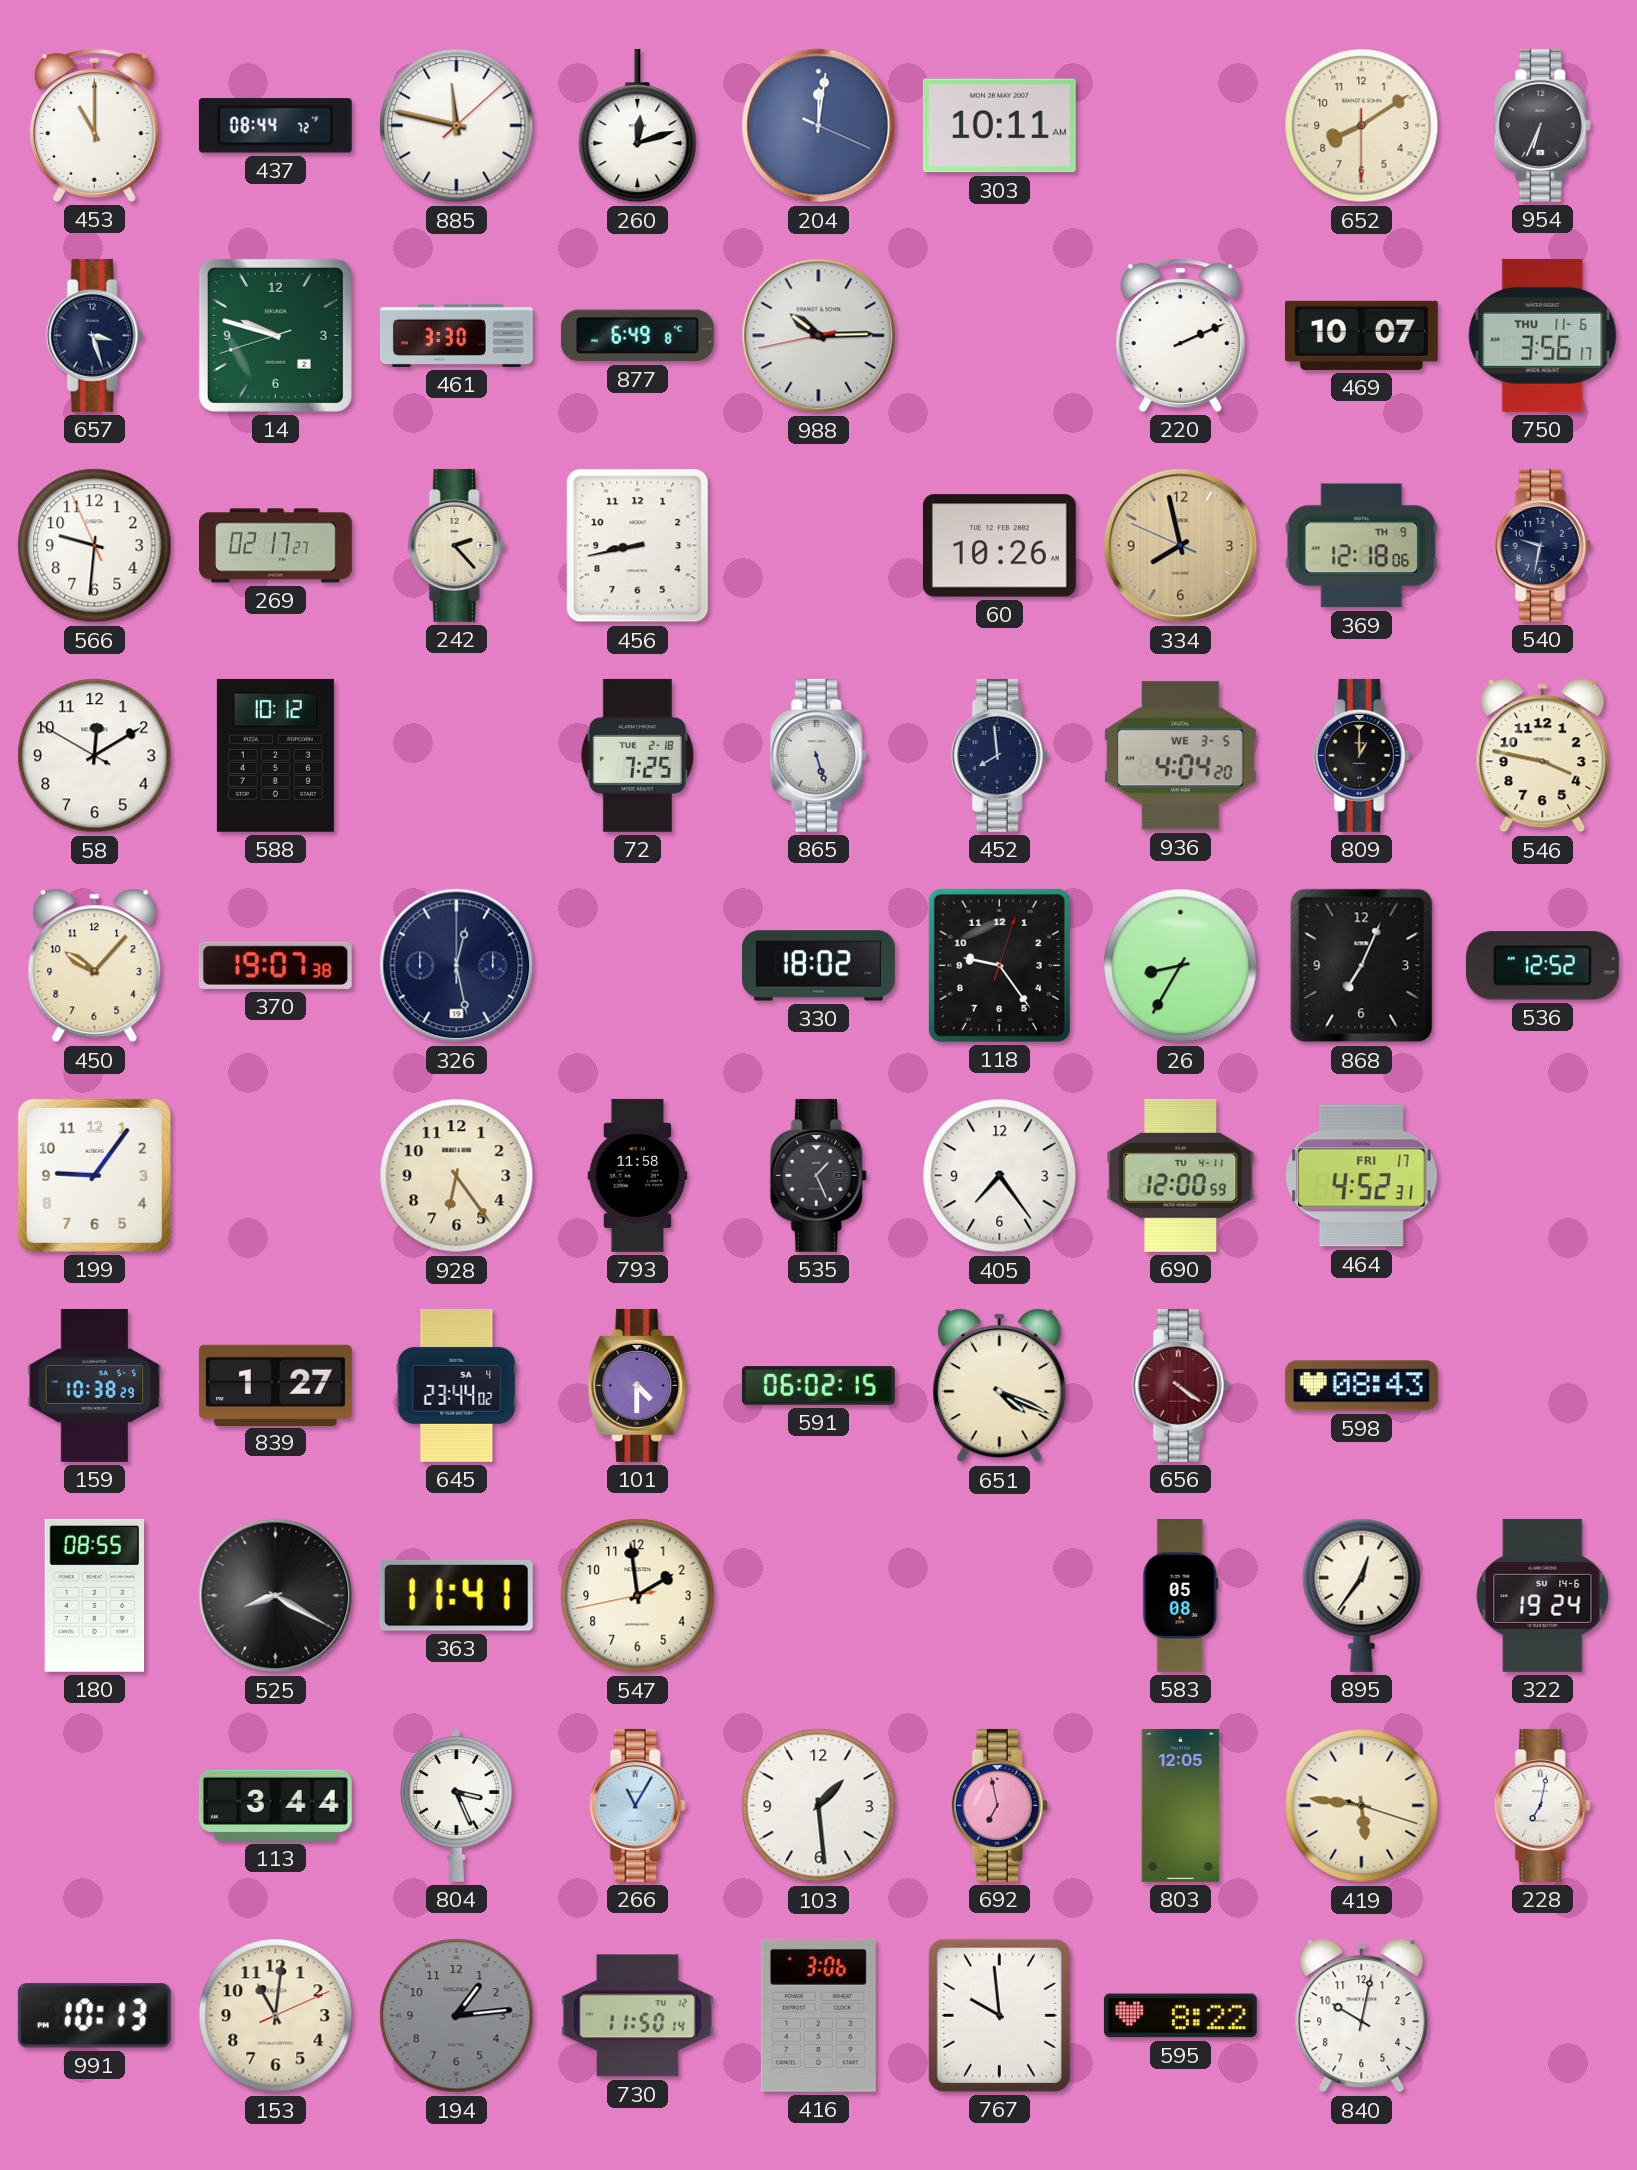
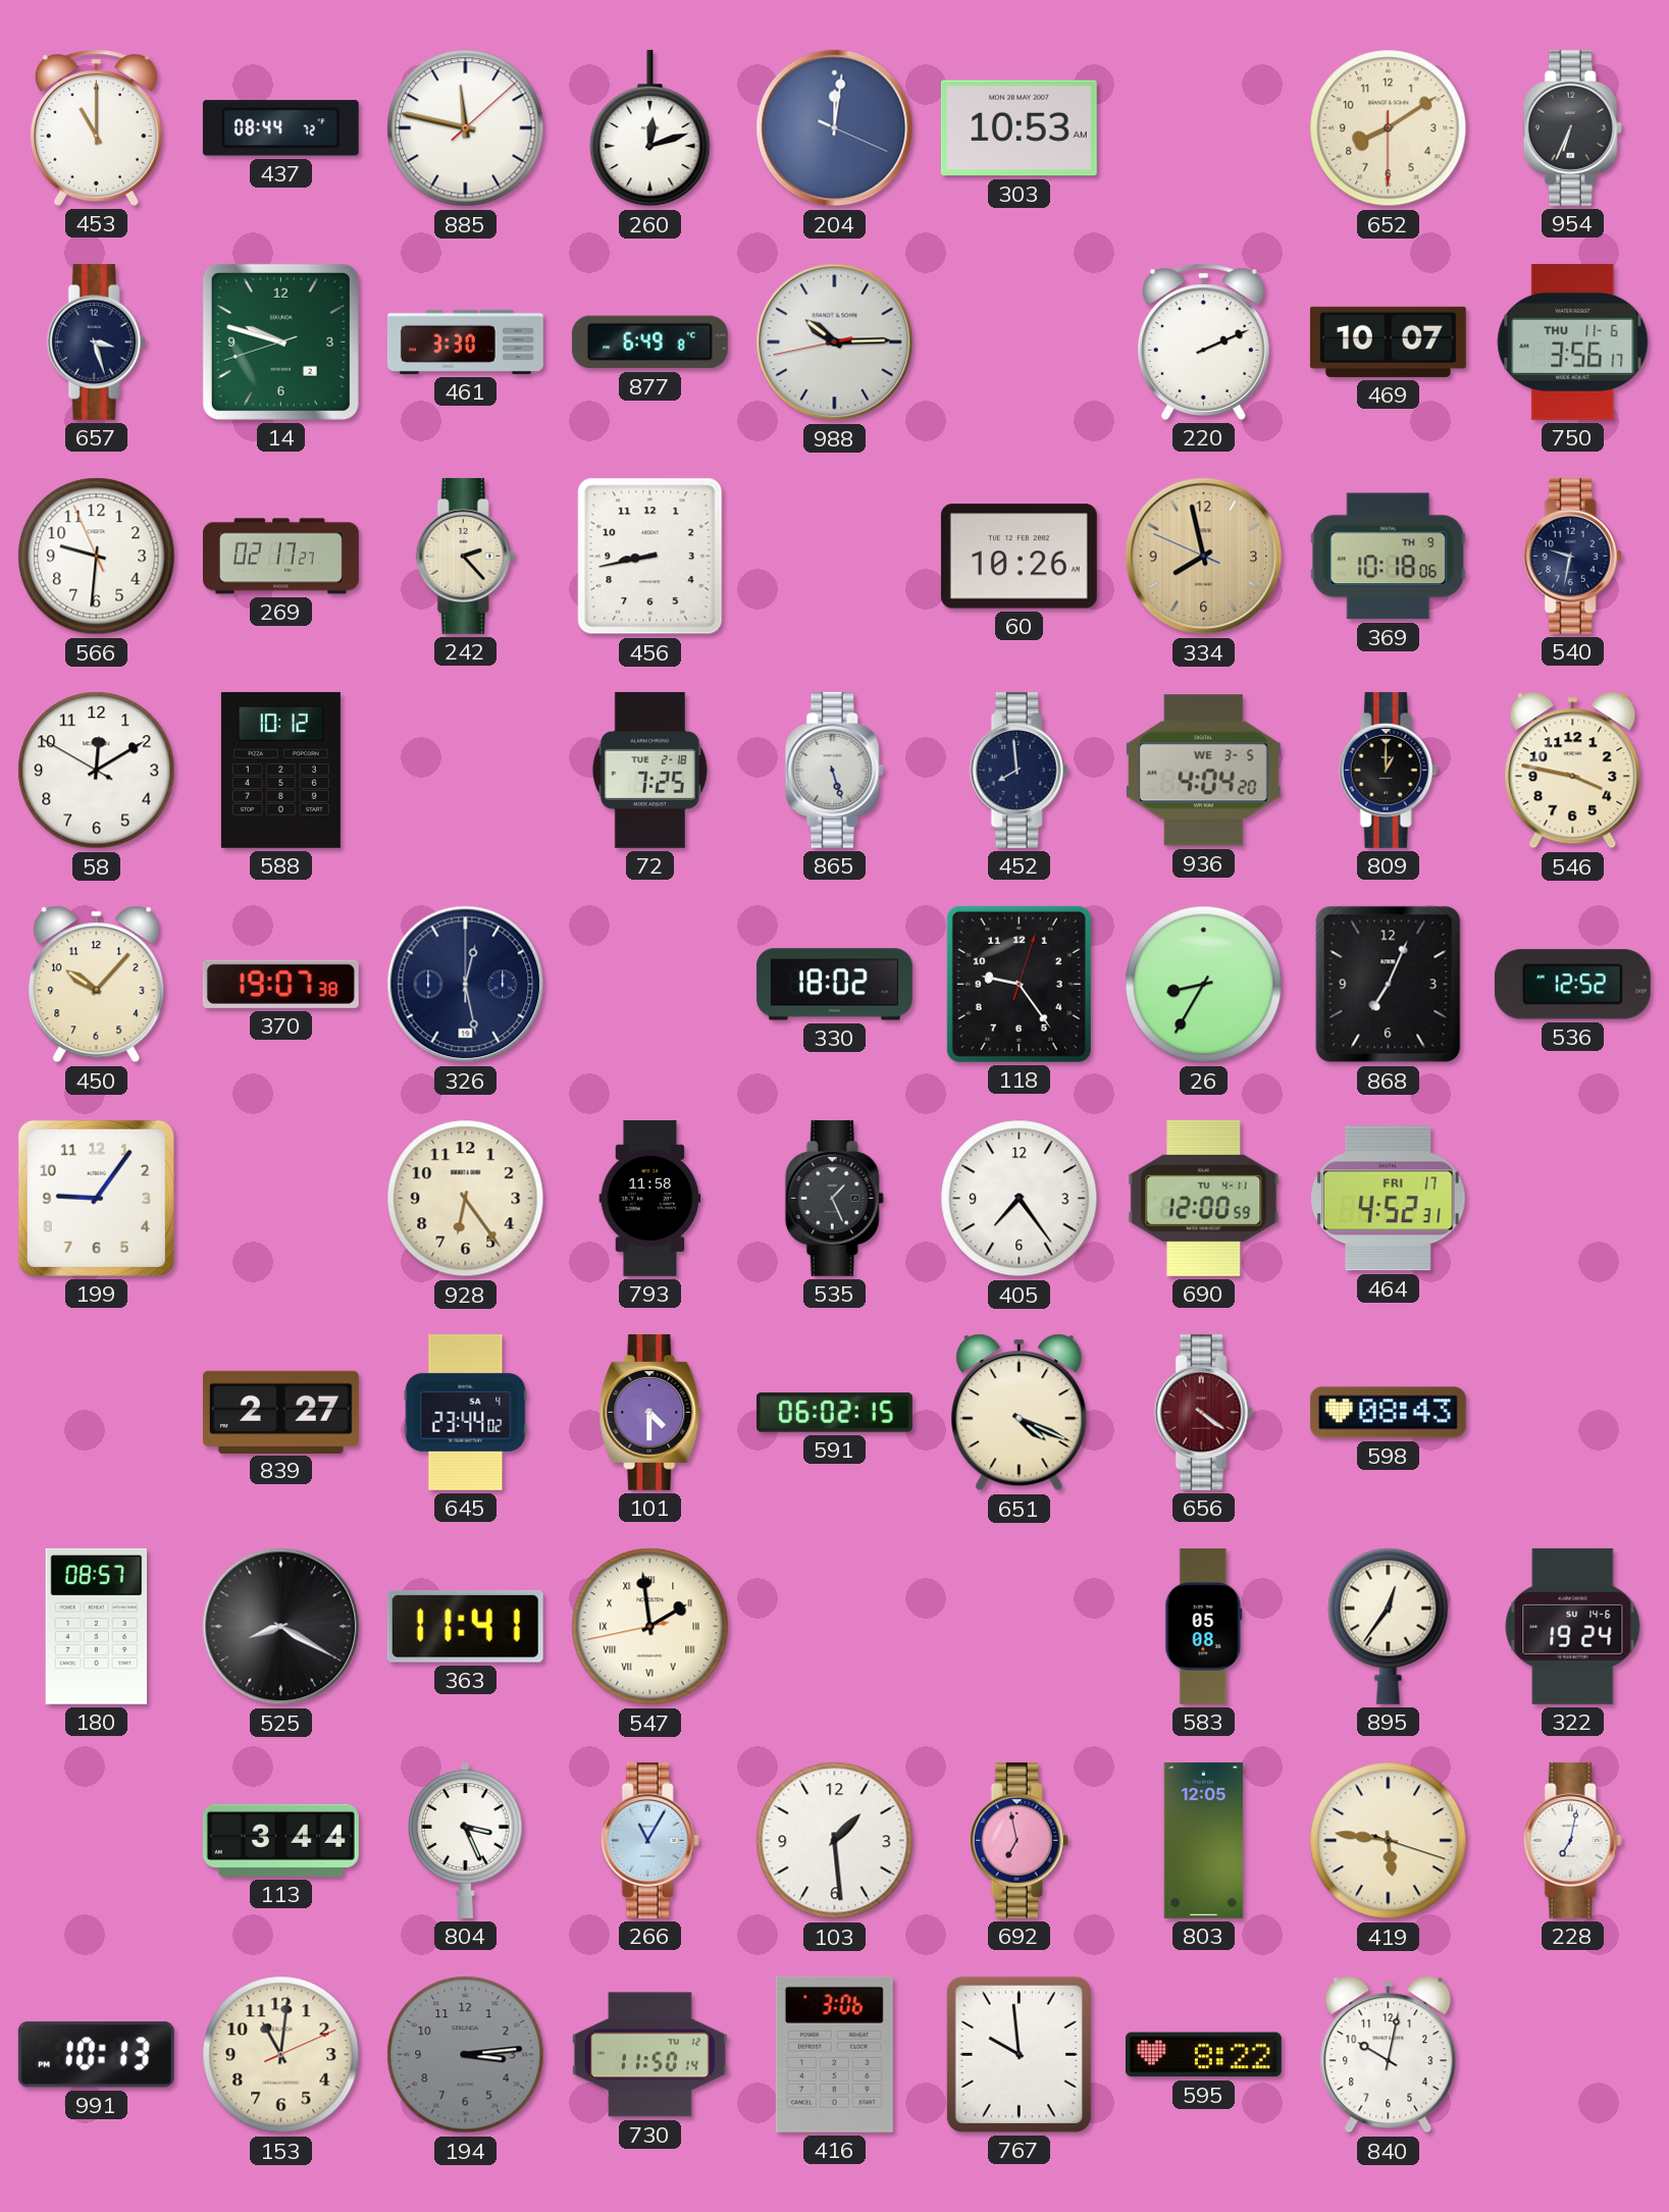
303: 10:11 -> 10:53 (1019, 128)
369: 12:18 -> 10:18 (1389, 557)
159: 10:38 -> none (95, 1385)
839: 1:27 -> 2:27 (280, 1412)
180: 08:55 -> 08:57 (96, 1626)
547 numerals: Arabic -> Roman (650, 1627)
194: 1:14 -> 3:14 (466, 2055)
